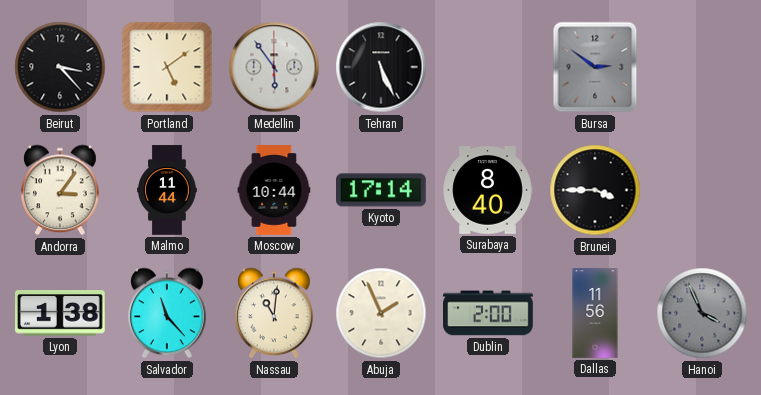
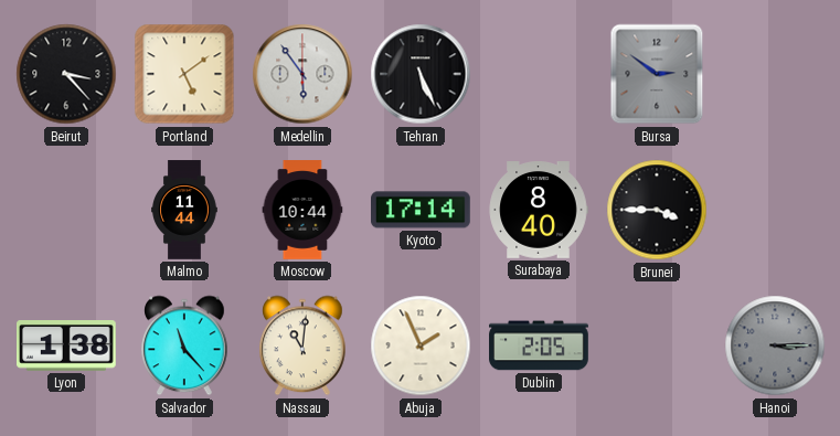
Andorra: 3:06 -> none (60, 190)
Dublin: 2:00 -> 2:05 (539, 345)
Dallas: 11:56 -> none (595, 313)
Hanoi: 3:56 -> 3:15 (775, 345)
